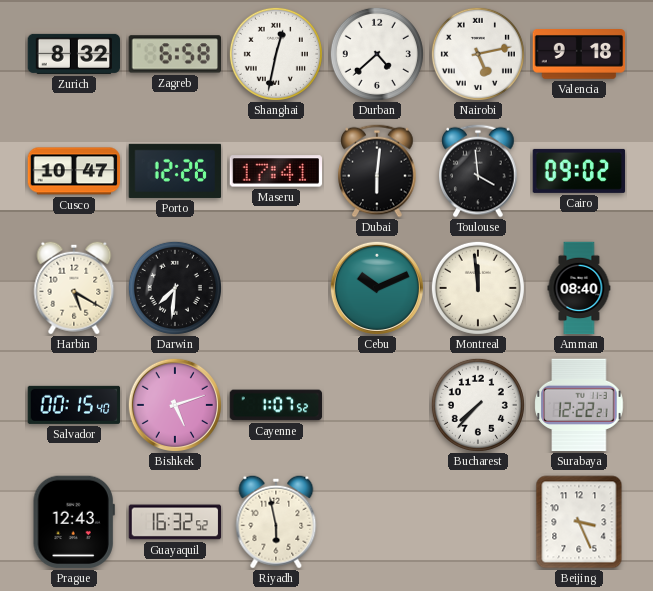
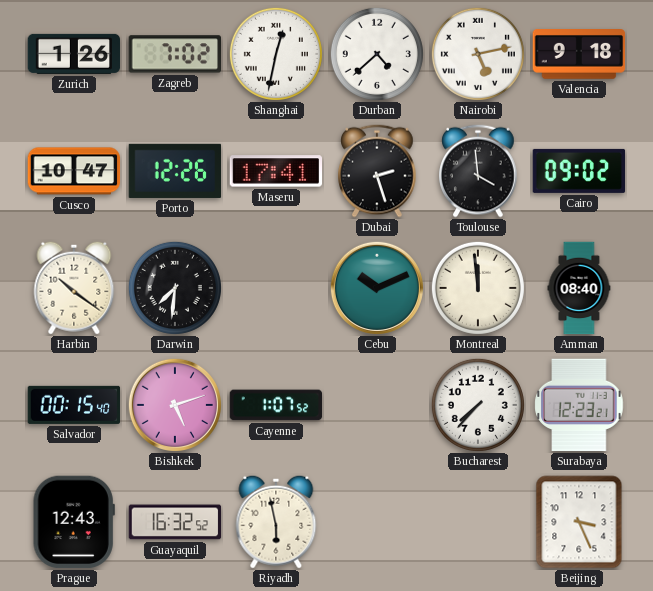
Zurich: 8:32 -> 1:26 (74, 54)
Zagreb: 6:58 -> 7:02 (175, 54)
Dubai: 6:01 -> 2:27 (377, 171)
Harbin: 5:20 -> 10:21 (74, 288)
Surabaya: 12:22 -> 12:23 (579, 405)
